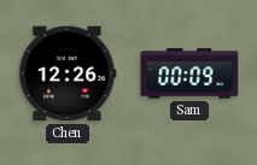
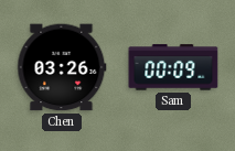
Chen: 12:26 -> 03:26 (62, 67)
